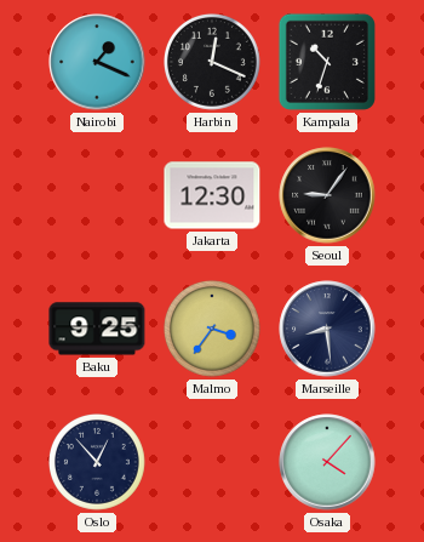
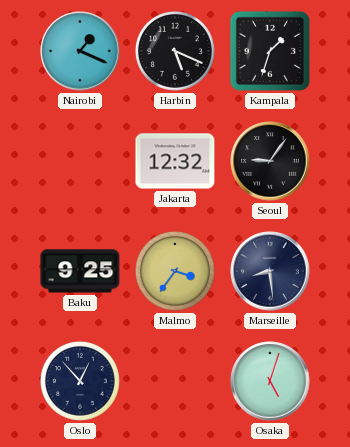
Harbin: 12:19 -> 5:19 (176, 52)
Kampala: 10:33 -> 1:33 (270, 51)
Jakarta: 12:30 -> 12:32 (175, 161)
Osaka: 4:07 -> 5:03 (270, 381)
